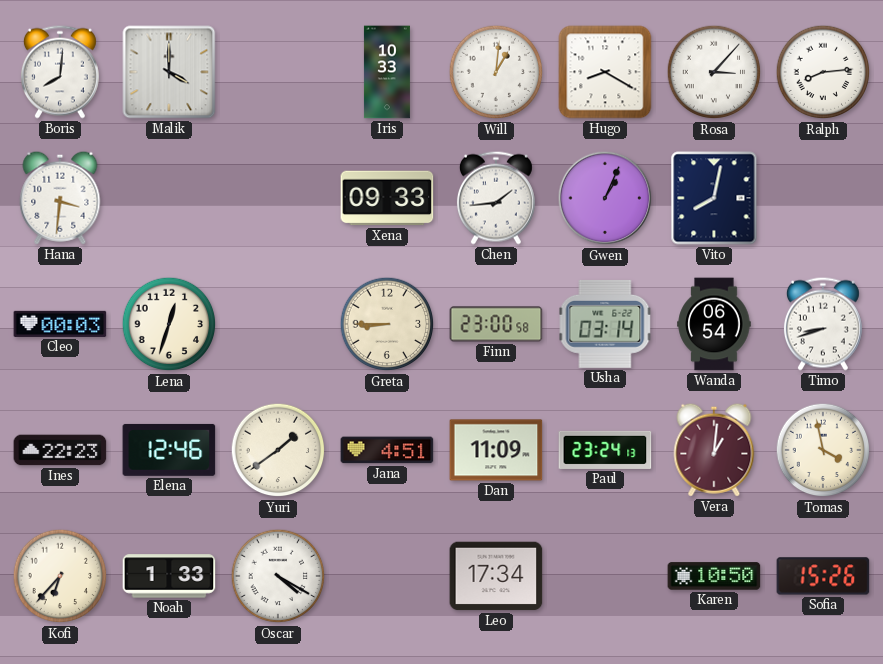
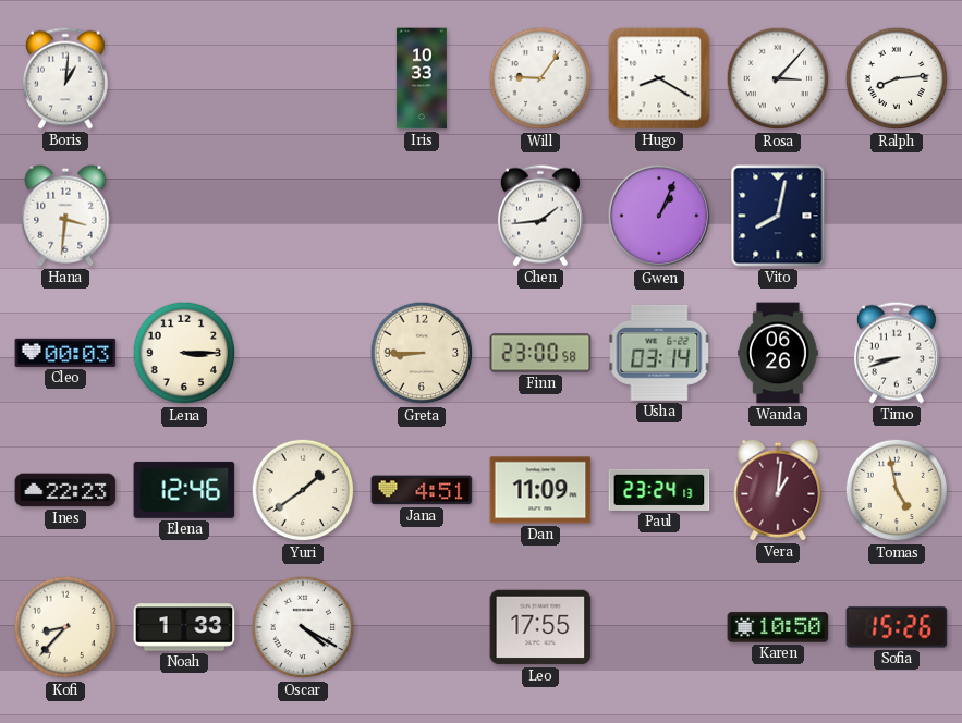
Boris: 8:01 -> 1:01 (65, 78)
Malik: 4:00 -> none (169, 72)
Will: 1:01 -> 9:06 (540, 78)
Xena: 09:33 -> none (387, 198)
Lena: 12:33 -> 3:15 (184, 353)
Wanda: 06:54 -> 06:26 (778, 353)
Tomas: 3:58 -> 4:58 (897, 490)
Kofi: 6:37 -> 8:37 (65, 627)
Leo: 17:34 -> 17:55 (540, 627)
